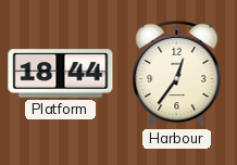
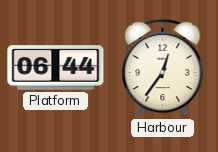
Platform: 18:44 -> 06:44 (56, 68)
